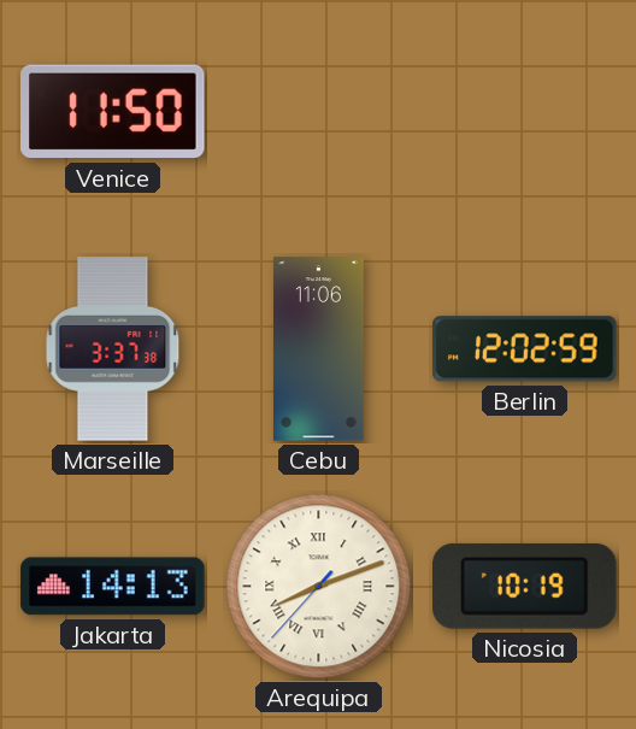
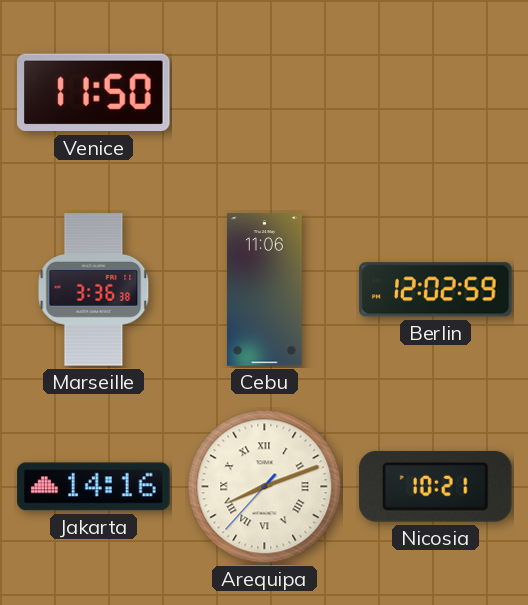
Marseille: 3:37 -> 3:36 (94, 290)
Jakarta: 14:13 -> 14:16 (94, 487)
Nicosia: 10:19 -> 10:21 (436, 486)
